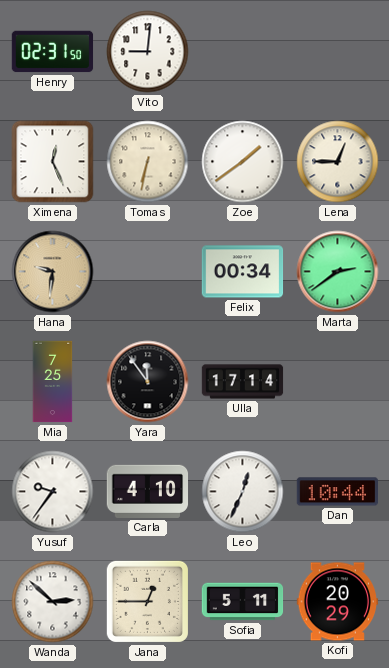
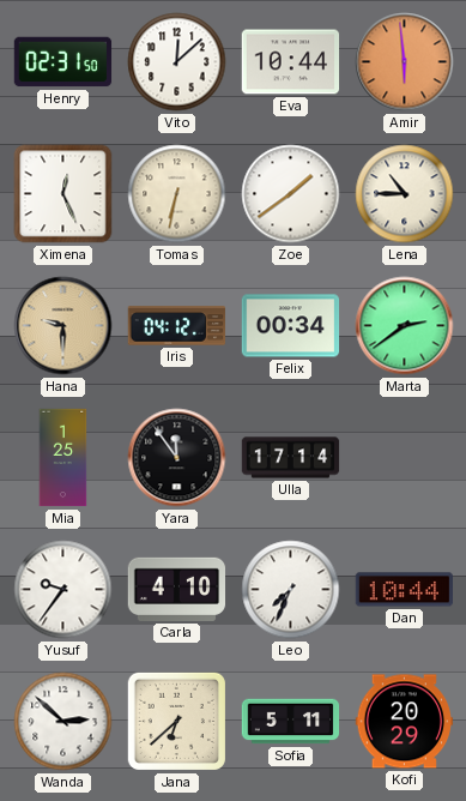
Vito: 9:01 -> 12:08 (177, 62)
Eva: none -> 10:44 (291, 62)
Amir: none -> 5:59 (405, 62)
Lena: 12:45 -> 10:45 (405, 194)
Hana: 9:31 -> 9:30 (63, 326)
Iris: none -> 04:12 (177, 326)
Mia: 7:25 -> 1:25 (63, 458)
Leo: 12:34 -> 7:34 (291, 590)
Jana: 12:45 -> 6:38 (176, 721)
